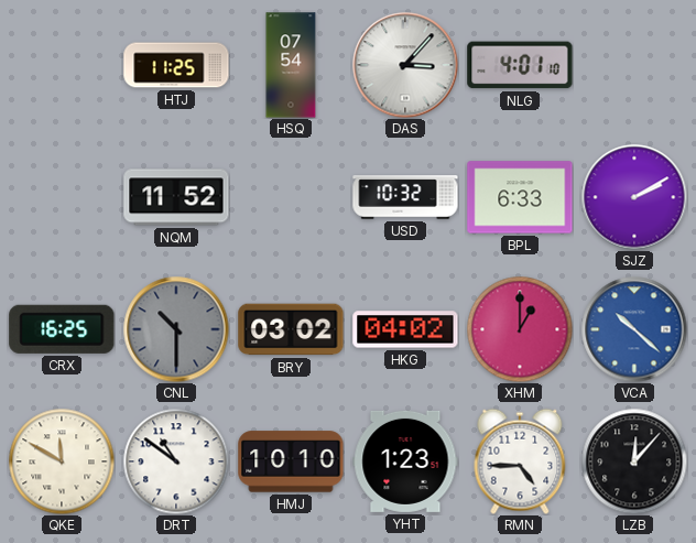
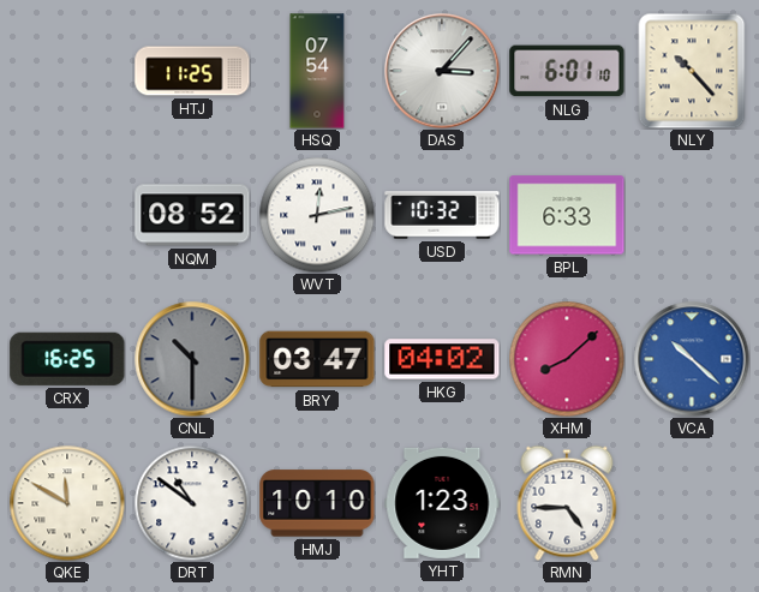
NLG: 4:01 -> 6:01 (567, 71)
NLY: none -> 10:23 (692, 71)
NQM: 11:52 -> 08:52 (192, 215)
WVT: none -> 12:13 (317, 215)
SJZ: 2:10 -> none (634, 197)
BRY: 03:02 -> 03:47 (317, 359)
XHM: 1:00 -> 8:08 (567, 359)
LZB: 12:07 -> none (634, 461)
